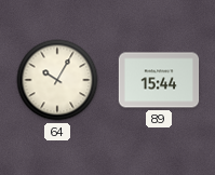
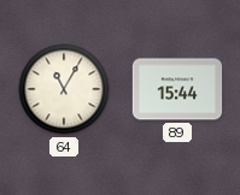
64: 10:05 -> 11:05 (64, 89)
